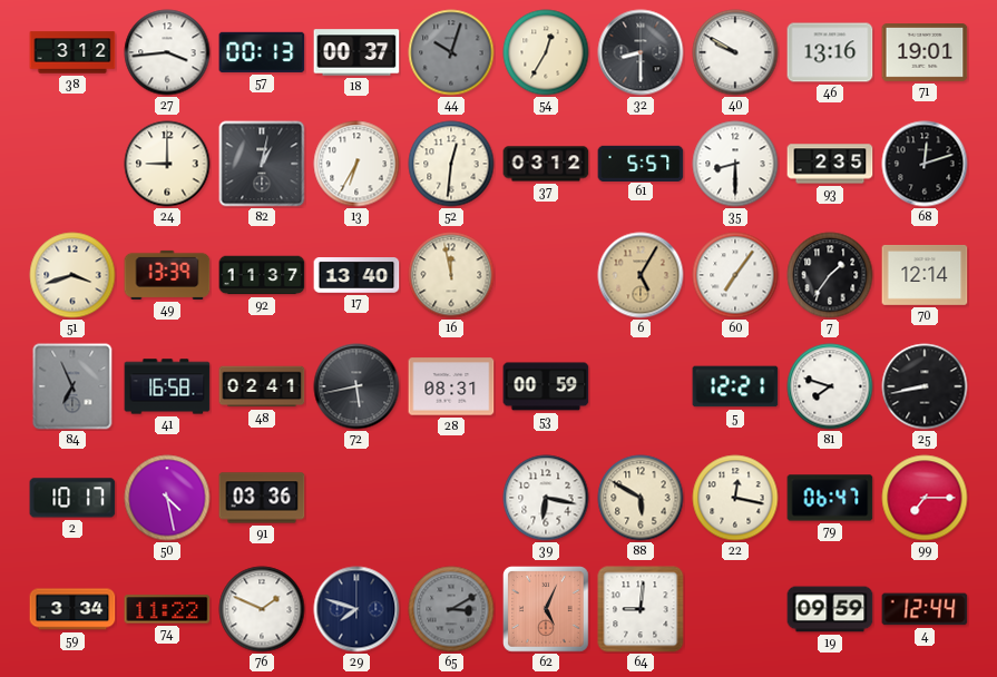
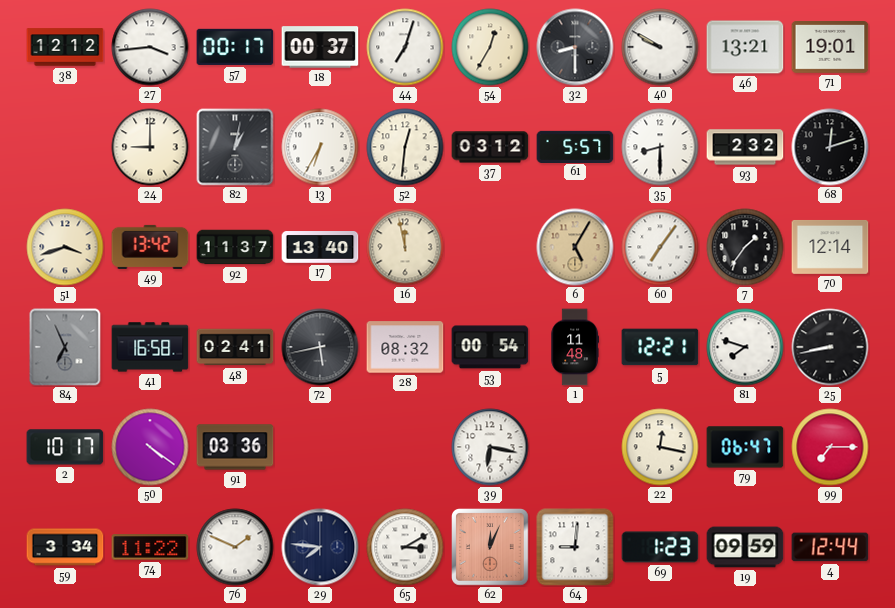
38: 3:12 -> 12:12 (65, 47)
57: 00:13 -> 00:17 (235, 47)
44: 10:03 -> 7:03 (405, 47)
44 dial: grey -> white (405, 47)
46: 13:16 -> 13:21 (745, 47)
93: 2:35 -> 2:32 (745, 147)
49: 13:39 -> 13:42 (150, 247)
28: 08:31 -> 08:32 (405, 347)
53: 00:59 -> 00:54 (490, 347)
1: none -> 11:48 (574, 347)
50: 4:28 -> 4:21 (150, 447)
88: 5:50 -> none (641, 498)
29: 7:48 -> 7:46 (320, 547)
65 dial: grey -> white (405, 547)
62: 5:04 -> 12:04 (490, 547)
69: none -> 1:23 (660, 547)
